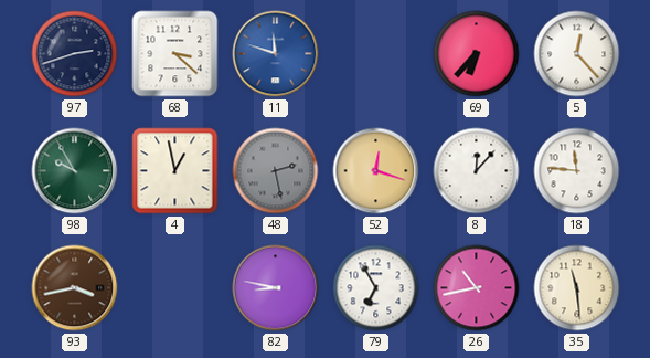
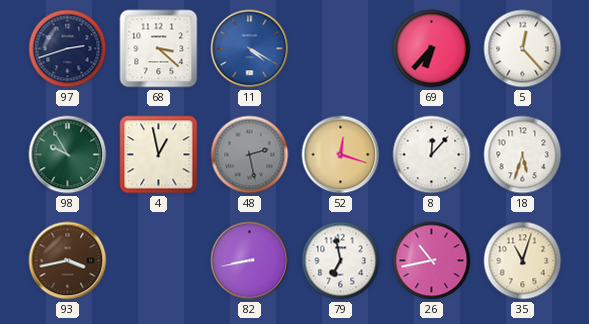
11: 11:48 -> 4:20 (250, 49)
18: 11:46 -> 5:33 (523, 155)
82: 8:47 -> 8:43 (250, 261)
79: 6:55 -> 6:58 (341, 261)
35: 11:29 -> 11:03 (523, 261)
